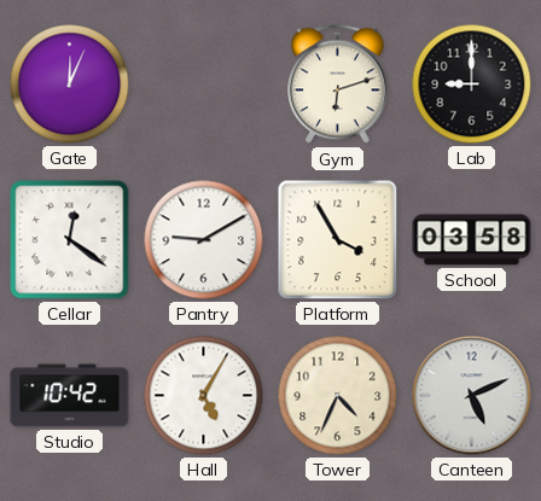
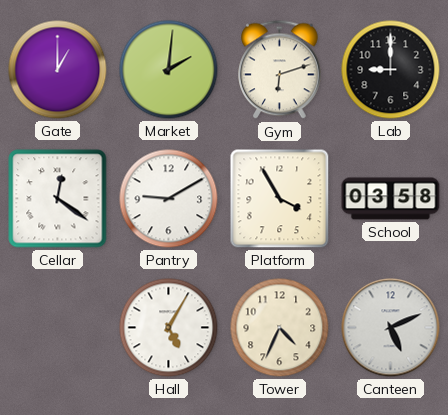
Gate: 12:04 -> 1:00 (58, 70)
Market: none -> 2:01 (169, 70)
Studio: 10:42 -> none (70, 396)
